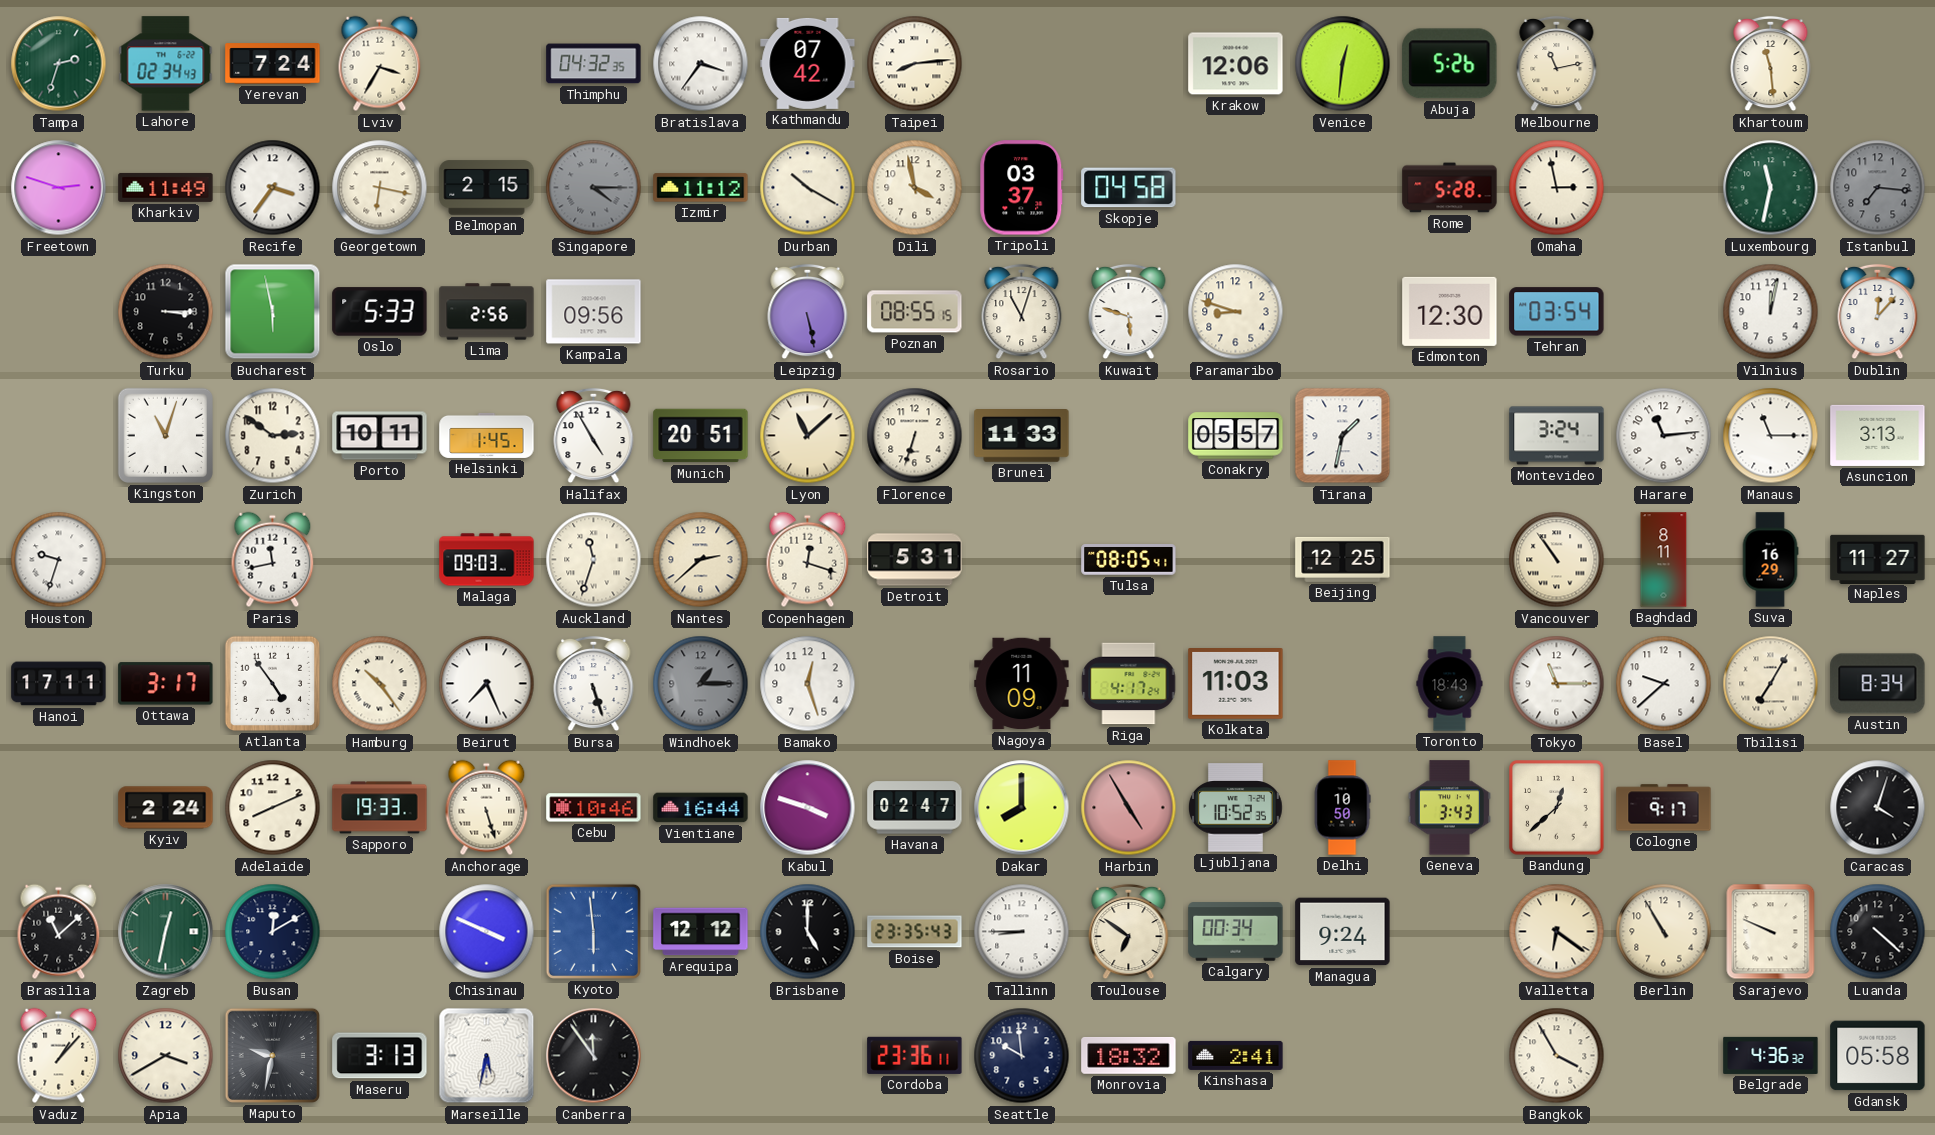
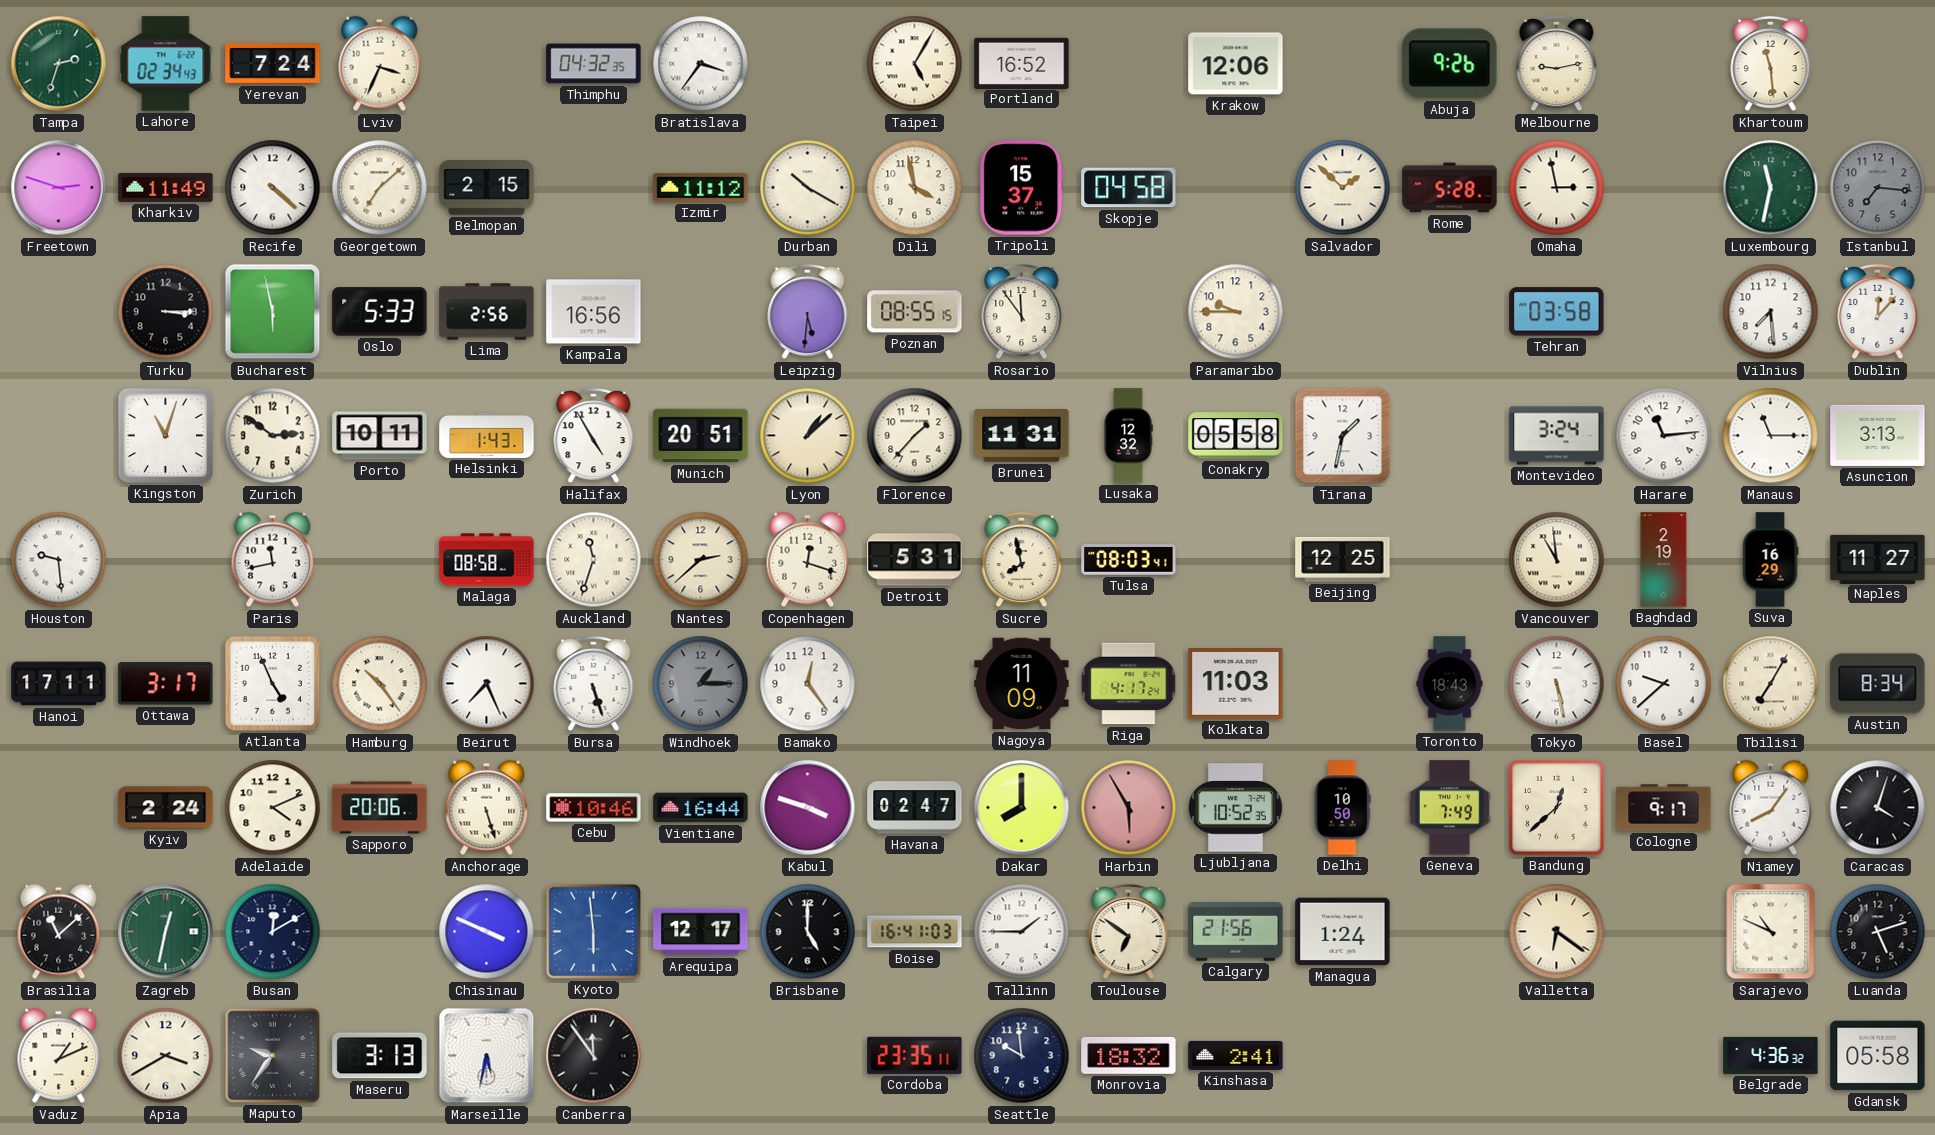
Lviv: 3:35 -> 3:34 (380, 64)
Kathmandu: 07:42 -> none (808, 63)
Taipei: 8:14 -> 5:05 (915, 64)
Portland: none -> 16:52 (1022, 63)
Venice: 12:31 -> none (1343, 64)
Abuja: 5:26 -> 9:26 (1450, 64)
Melbourne: 11:13 -> 9:13 (1557, 64)
Recife: 3:36 -> 4:22 (273, 188)
Georgetown: 6:17 -> 7:08 (380, 188)
Singapore: 4:15 -> none (594, 188)
Tripoli: 03:37 -> 15:37 (1022, 188)
Salvador: none -> 1:52 (1343, 188)
Kampala: 09:56 -> 16:56 (594, 312)
Leipzig: 5:28 -> 5:31 (808, 312)
Rosario: 11:03 -> 11:54 (1022, 312)
Kuwait: 5:48 -> none (1129, 312)
Paramaribo: 8:48 -> 9:45 (1236, 312)
Edmonton: 12:30 -> none (1450, 311)
Tehran: 03:54 -> 03:58 (1557, 312)
Vilnius: 12:02 -> 7:29 (1771, 312)
Helsinki: 1:45 -> 1:43 (487, 435)
Lyon: 11:08 -> 1:08 (808, 436)
Florence: 6:33 -> 1:37 (915, 436)
Brunei: 11:33 -> 11:31 (1022, 436)
Lusaka: none -> 12:32 (1128, 436)
Conakry: 05:57 -> 05:58 (1236, 436)
Houston: 9:33 -> 9:29 (59, 560)
Malaga: 09:03 -> 08:58 (487, 560)
Sucre: none -> 7:58 (1022, 560)
Tulsa: 08:05 -> 08:03 (1129, 560)
Vancouver: 10:54 -> 10:59 (1557, 560)
Baghdad: 8:11 -> 2:19 (1664, 560)
Atlanta: 4:54 -> 4:56 (272, 683)
Bamako: 12:27 -> 12:24 (808, 684)
Tokyo: 11:15 -> 5:28 (1557, 684)
Adelaide: 8:11 -> 4:11 (273, 808)
Sapporo: 19:33 -> 20:06 (380, 808)
Harbin: 4:55 -> 5:55 (1129, 808)
Geneva: 3:43 -> 7:49 (1449, 808)
Niamey: none -> 8:06 (1771, 808)
Arequipa: 12:12 -> 12:17 (701, 932)
Boise: 23:35 -> 16:41 (915, 932)
Tallinn: 8:45 -> 1:45 (1022, 932)
Calgary: 00:34 -> 21:56 (1236, 932)
Managua: 9:24 -> 1:24 (1343, 932)
Berlin: 10:55 -> none (1664, 932)
Sarajevo: 9:49 -> 10:49 (1771, 932)
Luanda: 4:22 -> 5:12 (1878, 932)
Vaduz: 1:07 -> 1:11 (59, 1056)
Maputo: 9:32 -> 9:36 (272, 1055)
Cordoba: 23:36 -> 23:35 (915, 1055)
Bangkok: 3:55 -> none (1557, 1056)
